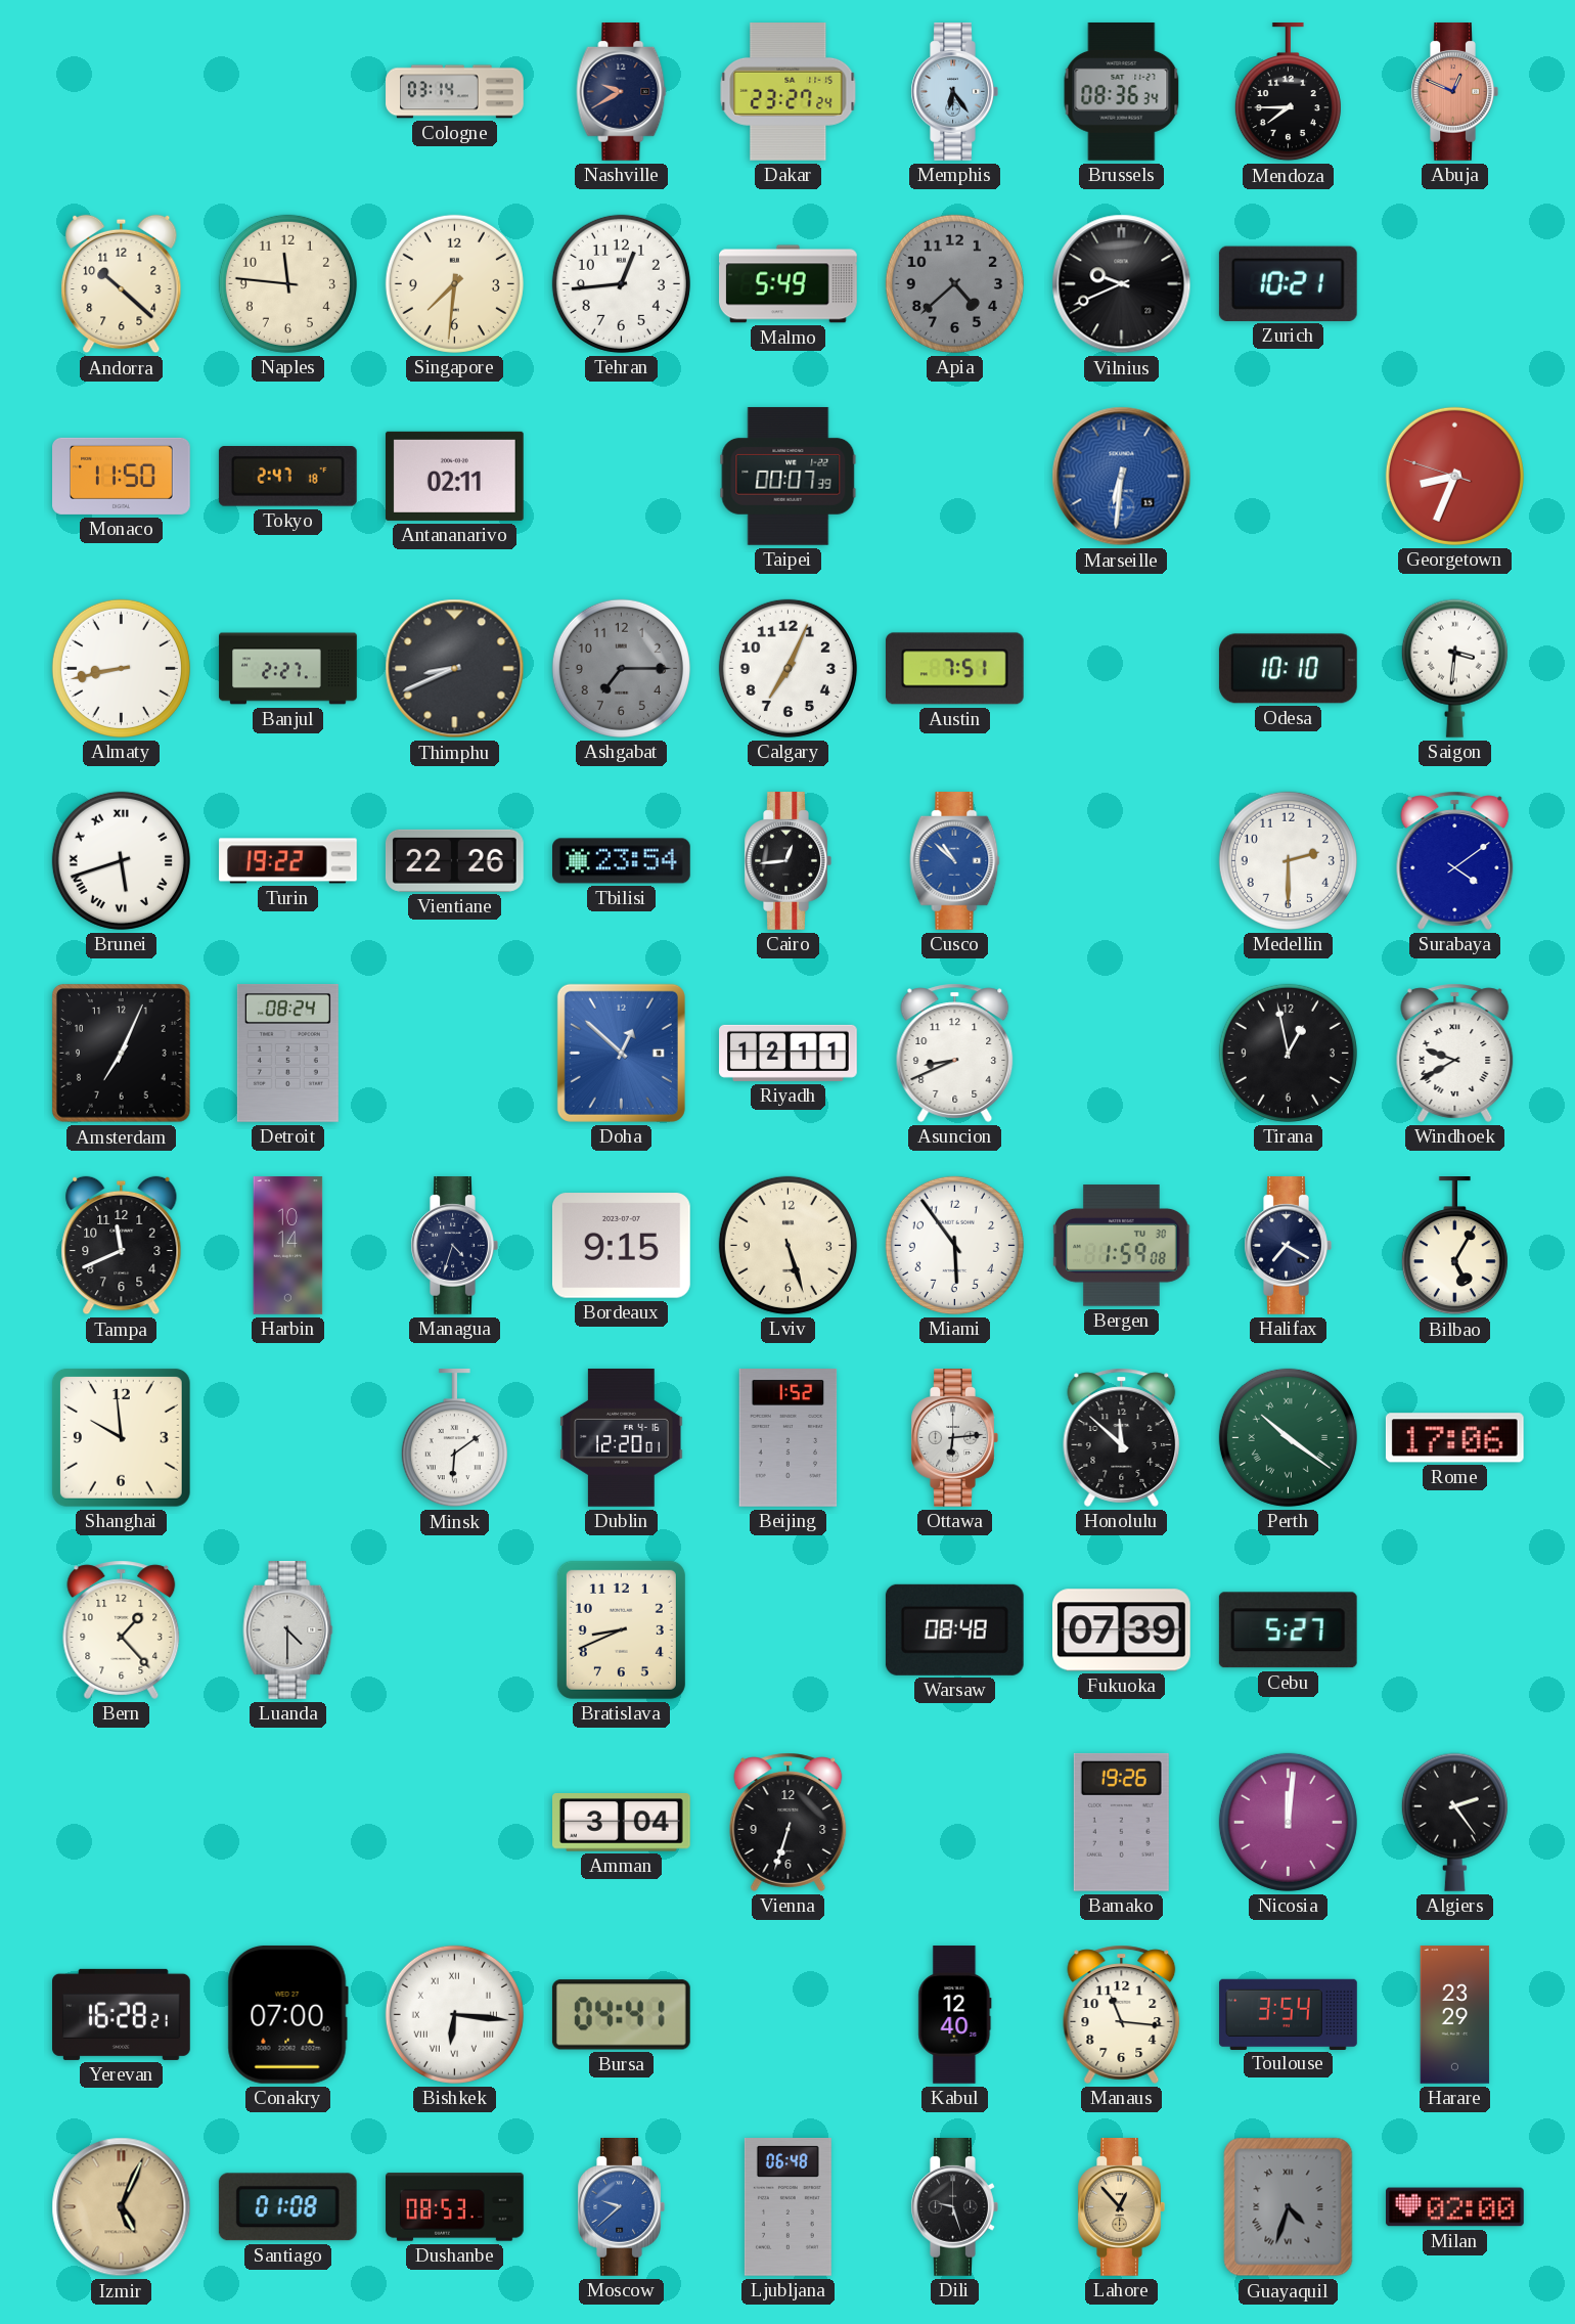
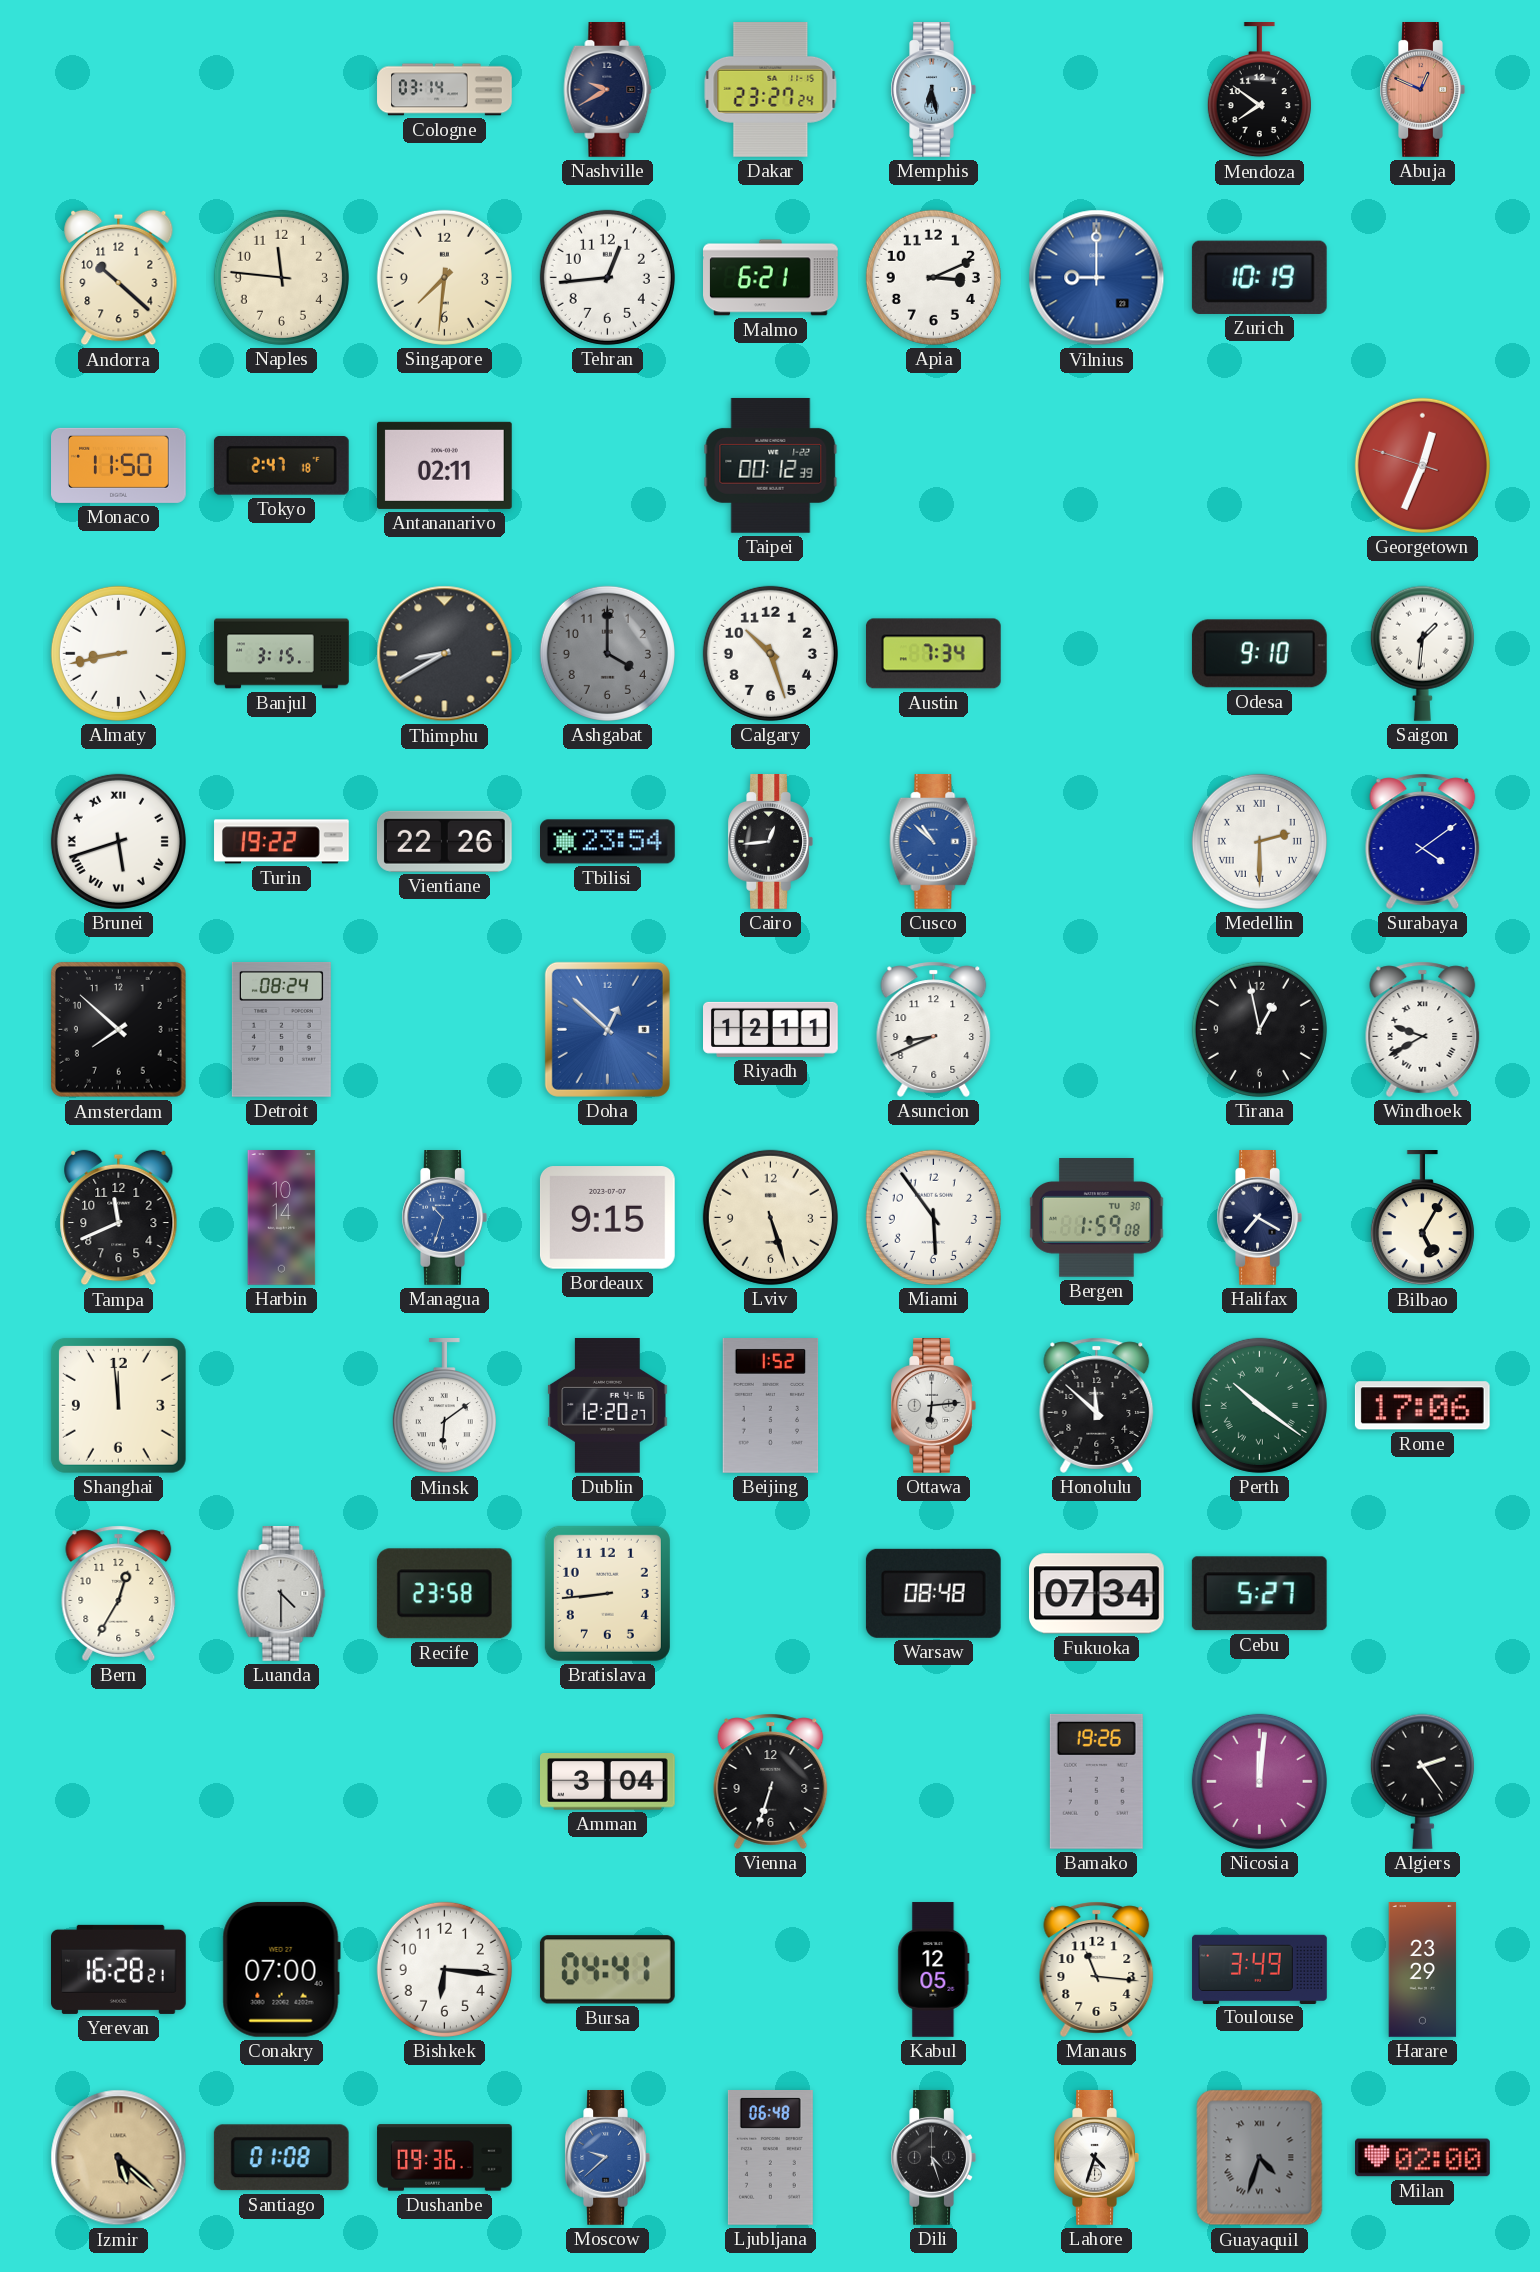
Memphis: 6:24 -> 6:28 (933, 90)
Brussels: 08:36 -> none (1122, 92)
Mendoza: 7:45 -> 7:51 (1259, 91)
Malmo: 5:49 -> 6:21 (771, 278)
Apia: 4:38 -> 3:11 (933, 277)
Apia dial: grey -> white (933, 277)
Vilnius: 9:41 -> 9:00 (1097, 278)
Vilnius dial: black -> blue (1097, 278)
Zurich: 10:21 -> 10:19 (1259, 277)
Taipei: 00:07 -> 00:12 (771, 466)
Marseille: 6:31 -> none (1122, 477)
Georgetown: 8:33 -> 12:33 (1422, 465)
Banjul: 2:27 -> 3:15 (282, 654)
Thimphu: 8:41 -> 8:40 (445, 654)
Ashgabat: 7:15 -> 4:00 (607, 653)
Calgary: 7:04 -> 10:27 (770, 653)
Austin: 7:51 -> 7:34 (933, 654)
Odesa: 10:10 -> 9:10 (1259, 654)
Saigon: 3:31 -> 1:31 (1422, 653)
Medellin numerals: Arabic -> Roman (1259, 841)
Amsterdam: 7:04 -> 7:52 (118, 1029)
Managua: 4:33 -> 10:33 (444, 1218)
Managua dial: navy -> blue (444, 1218)
Shanghai: 9:59 -> 11:59 (118, 1405)
Dublin: 12:20:01 -> 12:20:27 (608, 1406)
Bern: 1:23 -> 12:35 (119, 1593)
Recife: none -> 23:58 (444, 1594)
Bratislava: 8:41 -> 8:44 (607, 1593)
Fukuoka: 07:39 -> 07:34 (1097, 1594)
Bishkek numerals: Roman -> Arabic (444, 1969)
Kabul: 12:40 -> 12:05 (934, 1970)
Toulouse: 3:54 -> 3:49 (1260, 1969)
Izmir: 5:04 -> 5:22 (119, 2158)
Dushanbe: 08:53 -> 09:36 (445, 2158)
Dili: 9:27 -> 4:27 (933, 2158)
Lahore: 12:53 -> 4:33 (1096, 2158)
Lahore dial: champagne -> white (1096, 2158)
